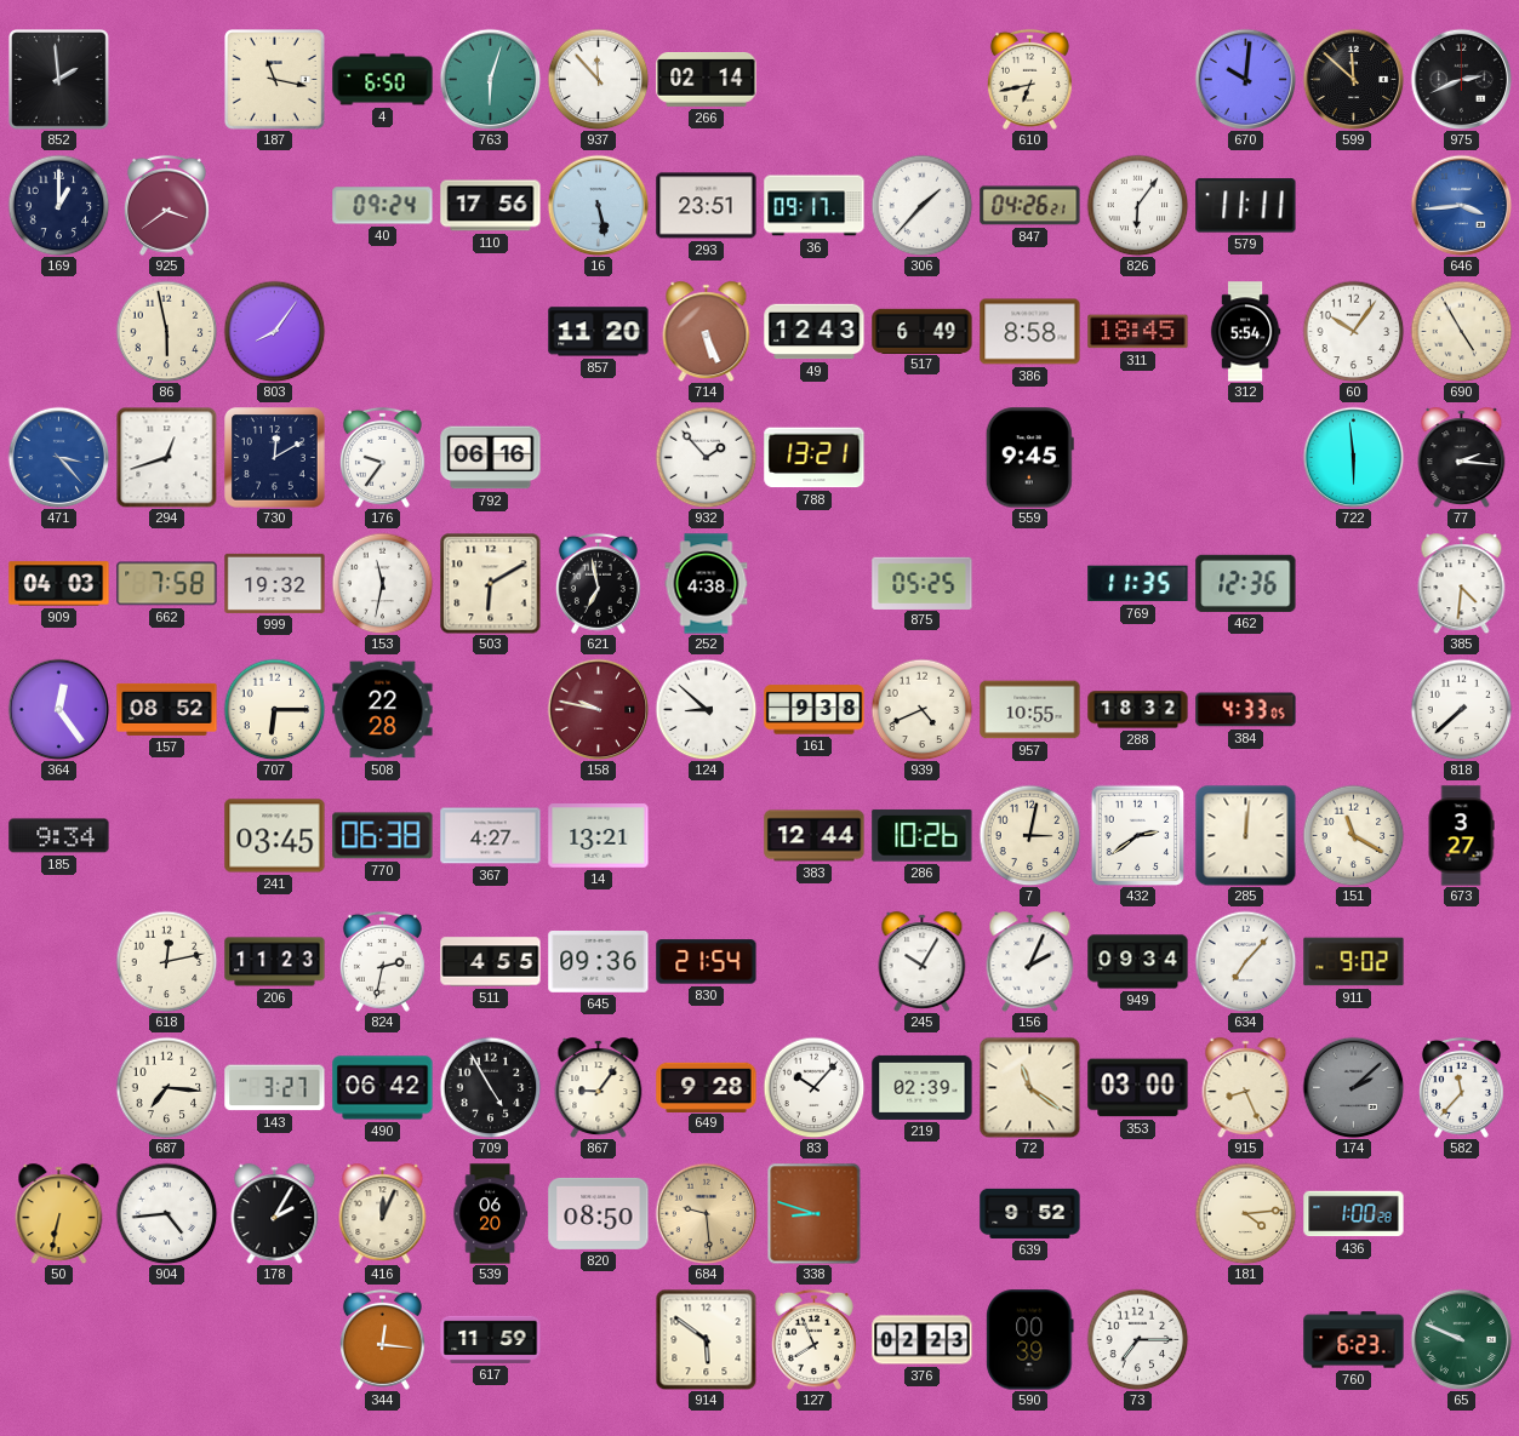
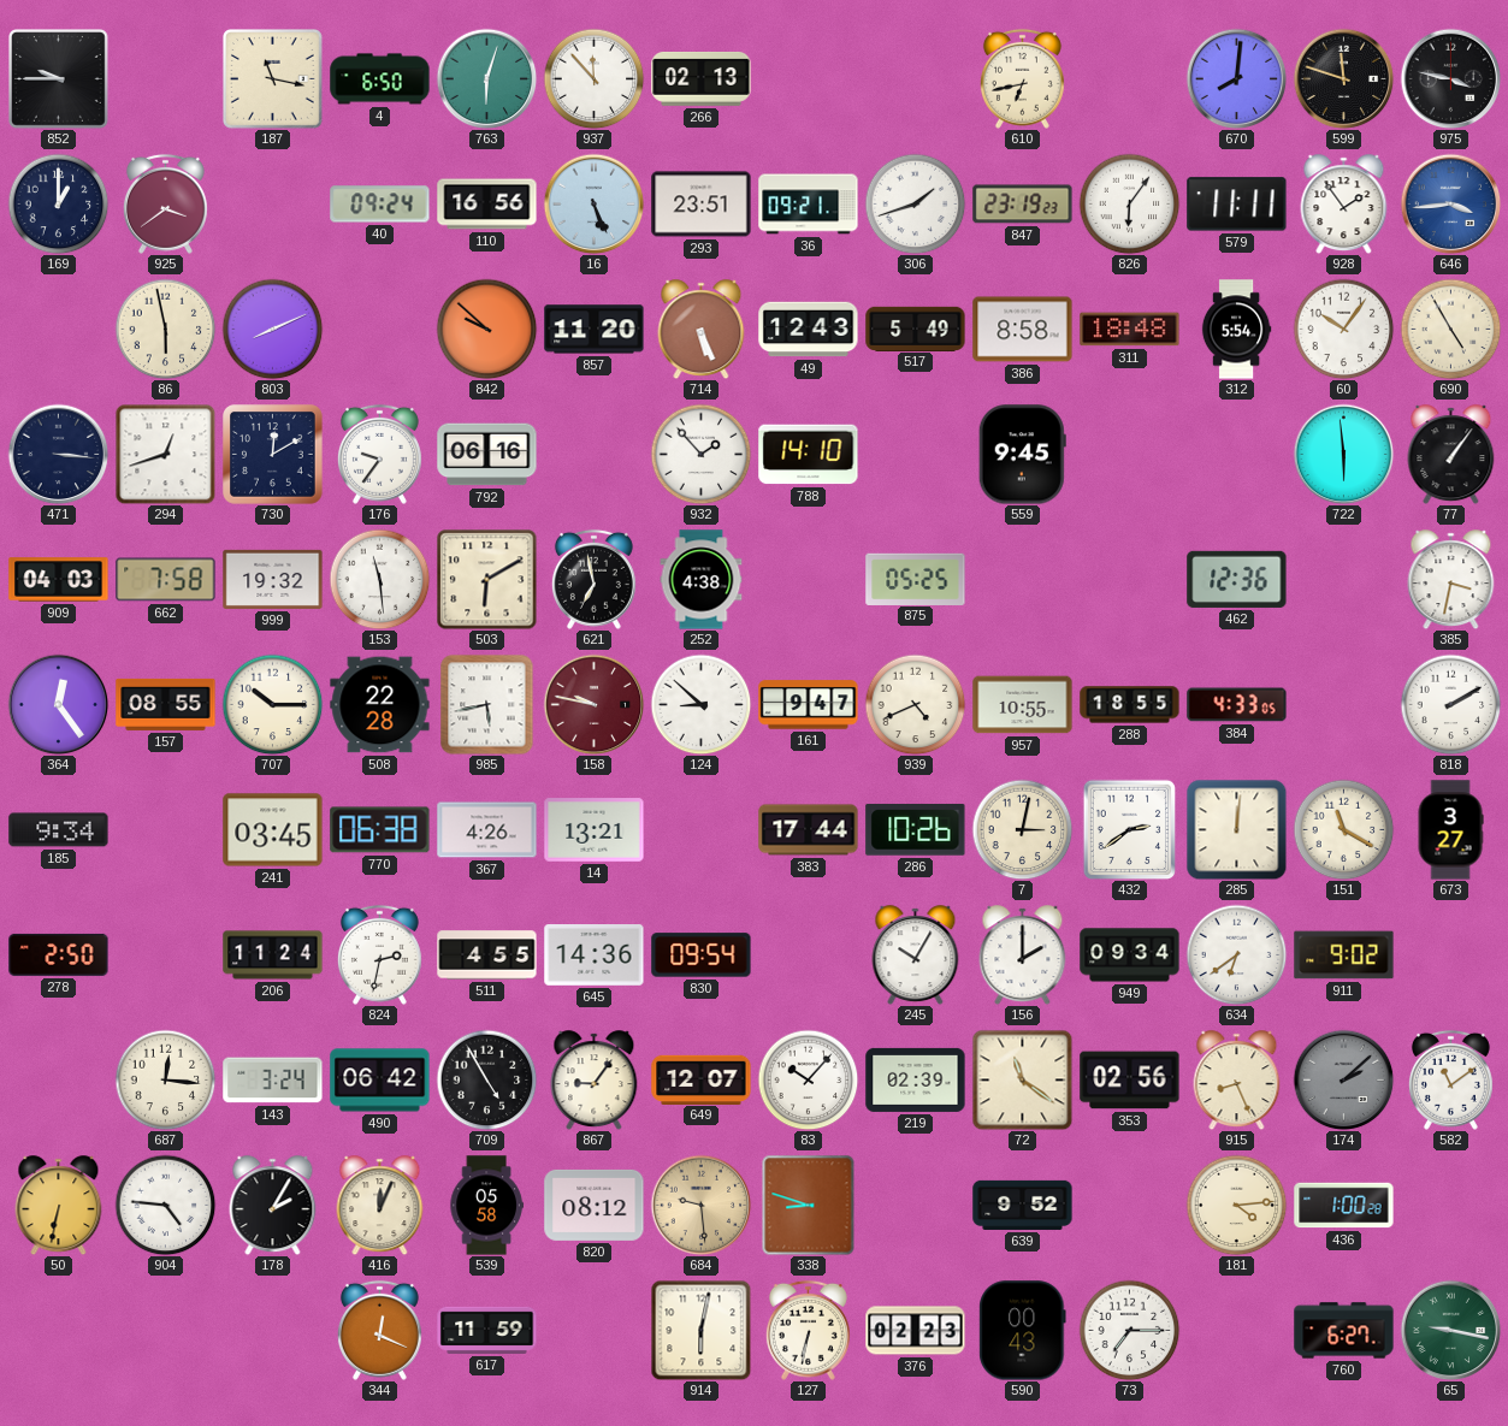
852: 1:59 -> 9:45 (59, 79)
266: 02:14 -> 02:13 (702, 79)
670: 10:01 -> 8:01 (1236, 78)
599: 11:52 -> 11:48 (1343, 78)
975: 2:41 -> 3:47 (1450, 78)
110: 17:56 -> 16:56 (487, 205)
16: 5:28 -> 5:26 (593, 203)
36: 09:17 -> 09:21 (809, 205)
306: 1:37 -> 1:42 (915, 203)
847: 04:26 -> 23:19 (1023, 205)
928: none -> 1:54 (1344, 205)
803: 8:06 -> 8:11 (272, 329)
842: none -> 9:52 (486, 329)
517: 6:49 -> 5:49 (916, 329)
311: 18:45 -> 18:48 (1130, 330)
471: 3:23 -> 3:16 (58, 454)
471 dial: blue -> navy (58, 454)
788: 13:21 -> 14:10 (809, 455)
77: 2:16 -> 1:06 (1451, 455)
153: 11:32 -> 11:29 (379, 579)
769: 11:35 -> none (1138, 584)
385: 4:31 -> 3:32 (1451, 580)
157: 08:52 -> 08:55 (166, 704)
707: 6:15 -> 10:15 (272, 704)
985: none -> 5:43 (487, 704)
161: 9:38 -> 9:47 (809, 705)
288: 18:32 -> 18:55 (1130, 705)
818: 7:38 -> 2:10 (1450, 704)
367: 4:27 -> 4:26 (487, 830)
383: 12:44 -> 17:44 (809, 830)
278: none -> 2:50 (59, 954)
618: 12:13 -> none (166, 961)
206: 11:23 -> 11:24 (273, 955)
645: 09:36 -> 14:36 (595, 955)
830: 21:54 -> 09:54 (702, 955)
156: 2:04 -> 2:00 (1023, 955)
634: 7:07 -> 6:39 (1236, 954)
687: 7:16 -> 12:16 (165, 1079)
143: 3:27 -> 3:24 (273, 1081)
649: 9:28 -> 12:07 (702, 1079)
353: 03:00 -> 02:56 (1130, 1081)
582: 11:37 -> 11:09 (1450, 1079)
904: 4:44 -> 4:46 (165, 1205)
539: 06:20 -> 05:58 (486, 1206)
820: 08:50 -> 08:12 (595, 1205)
344: 12:16 -> 12:19 (379, 1330)
914: 5:51 -> 6:02 (700, 1330)
127: 7:56 -> 6:32 (808, 1330)
590: 00:39 -> 00:43 (1023, 1331)
760: 6:23 -> 6:27 (1344, 1331)
65: 9:49 -> 9:17 (1450, 1330)
